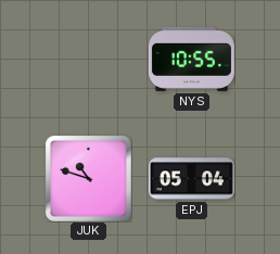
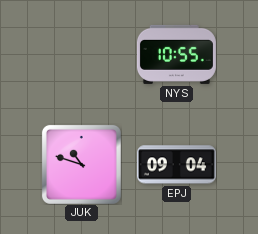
EPJ: 05:04 -> 09:04 (176, 165)
